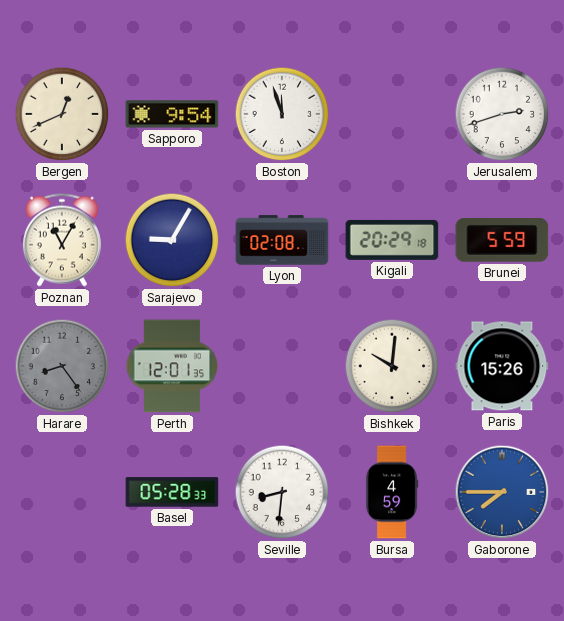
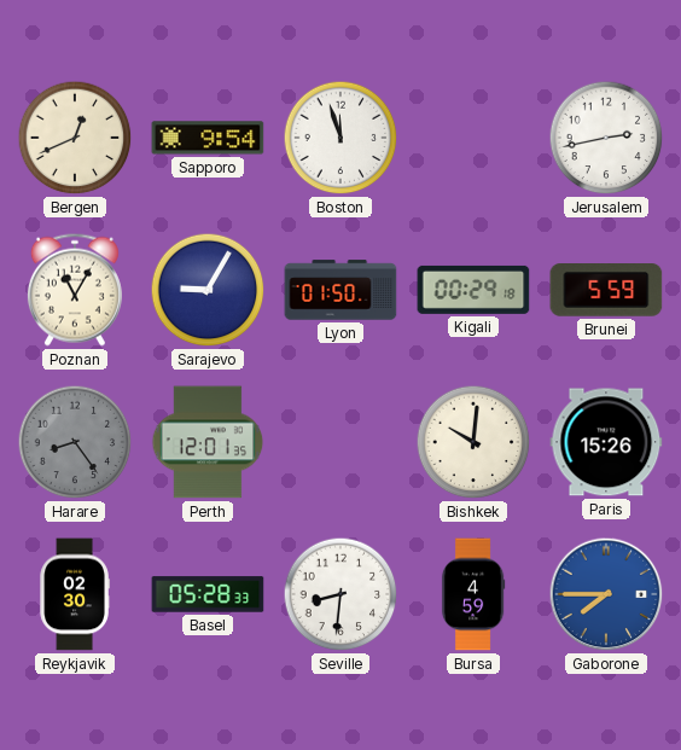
Jerusalem: 2:42 -> 2:43 (606, 138)
Lyon: 02:08 -> 01:50 (340, 290)
Kigali: 20:29 -> 00:29 (473, 290)
Reykjavik: none -> 02:30 (75, 594)
